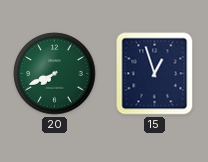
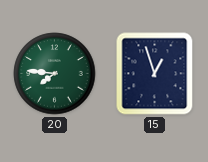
20: 7:41 -> 7:46 (55, 74)
